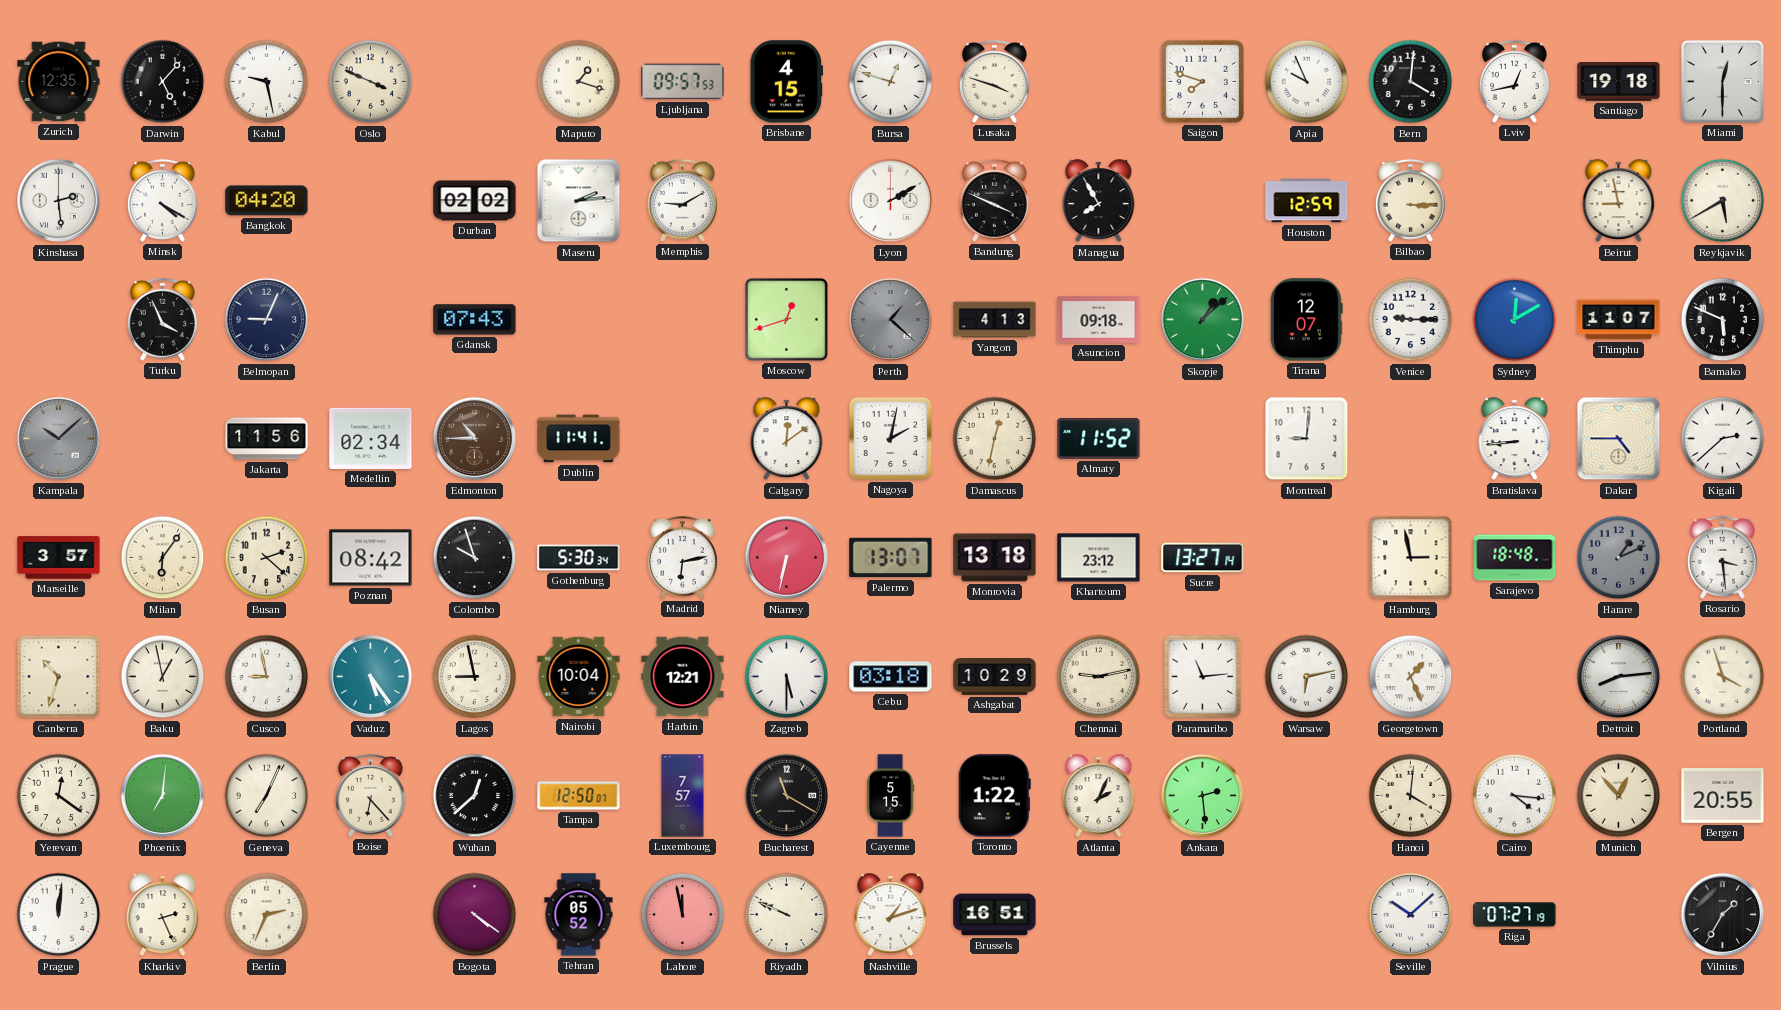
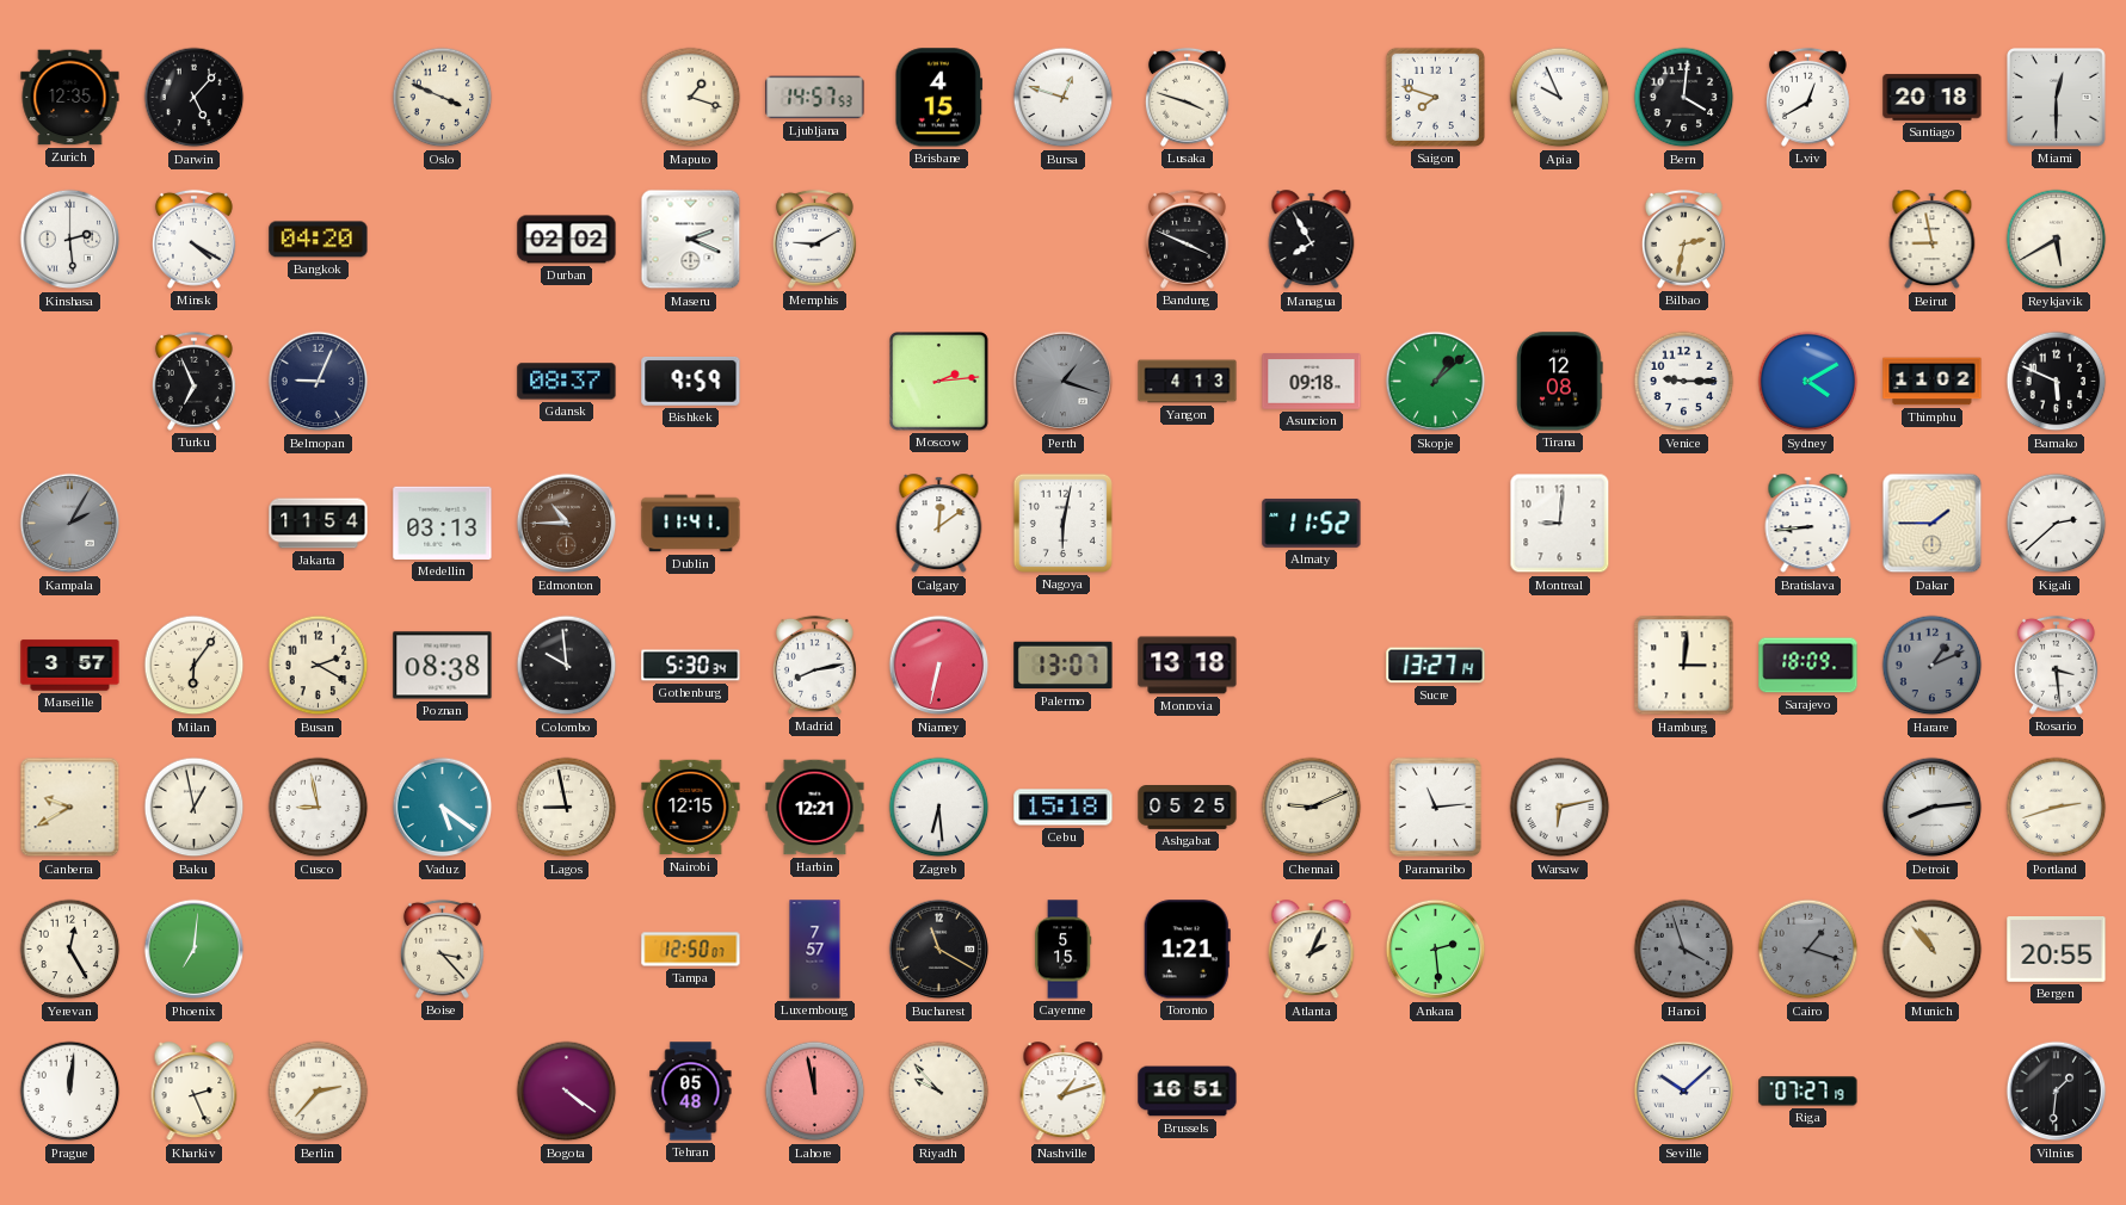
Kabul: 9:28 -> none (267, 82)
Ljubljana: 09:57 -> 14:57 (815, 98)
Lviv: 12:43 -> 12:40 (1807, 97)
Santiago: 19:18 -> 20:18 (1933, 98)
Maseru: 2:14 -> 2:19 (691, 240)
Lyon: 2:10 -> none (891, 201)
Houston: 12:59 -> none (1307, 201)
Bilbao: 3:15 -> 2:32 (1683, 239)
Turku: 3:56 -> 6:56 (193, 381)
Gdansk: 07:43 -> 08:37 (567, 382)
Bishkek: none -> 9:59 (691, 381)
Moscow: 12:42 -> 2:14 (939, 382)
Perth: 1:22 -> 1:18 (1064, 382)
Tirana: 12:07 -> 12:08 (1560, 382)
Sydney: 12:10 -> 4:10 (1808, 382)
Thimphu: 11:07 -> 11:02 (1933, 382)
Kampala: 10:08 -> 2:05 (70, 524)
Jakarta: 11:56 -> 11:54 (319, 524)
Medellin: 02:34 -> 03:13 (443, 523)
Nagoya: 2:02 -> 6:02 (1062, 523)
Damascus: 12:32 -> none (995, 439)
Dakar: 4:45 -> 1:45 (1933, 524)
Busan: 2:22 -> 2:20 (319, 666)
Poznan: 08:42 -> 08:38 (443, 666)
Colombo: 9:57 -> 9:59 (567, 666)
Madrid: 6:13 -> 8:13 (814, 665)
Khartoum: 23:12 -> none (1099, 558)
Hamburg: 2:58 -> 3:01 (1684, 666)
Sarajevo: 18:48 -> 18:09 (1808, 666)
Canberra: 10:33 -> 9:40 (70, 808)
Vaduz: 5:24 -> 5:21 (443, 808)
Nairobi: 10:04 -> 12:15 (691, 808)
Zagreb: 5:30 -> 6:29 (939, 808)
Cebu: 03:18 -> 15:18 (1064, 808)
Ashgabat: 10:29 -> 05:25 (1188, 808)
Chennai: 9:13 -> 9:11 (1312, 808)
Georgetown: 1:26 -> none (1411, 677)
Portland: 3:57 -> 2:42 (2057, 808)
Yerevan: 12:21 -> 12:25 (70, 950)
Geneva: 7:04 -> none (267, 796)
Boise: 6:23 -> 3:23 (442, 948)
Wuhan: 12:38 -> none (475, 796)
Toronto: 1:22 -> 1:21 (1187, 950)
Hanoi: 4:01 -> 3:57 (1684, 950)
Hanoi dial: cream -> grey (1684, 950)
Cairo: 4:16 -> 1:18 (1808, 950)
Cairo dial: white -> grey (1808, 950)
Munich: 12:53 -> 10:53 (1933, 950)
Berlin: 2:34 -> 2:37 (319, 1092)
Tehran: 05:52 -> 05:48 (691, 1092)
Riyadh: 9:49 -> 9:53 (939, 1092)
Vilnius: 1:35 -> 1:31 (2057, 1092)
